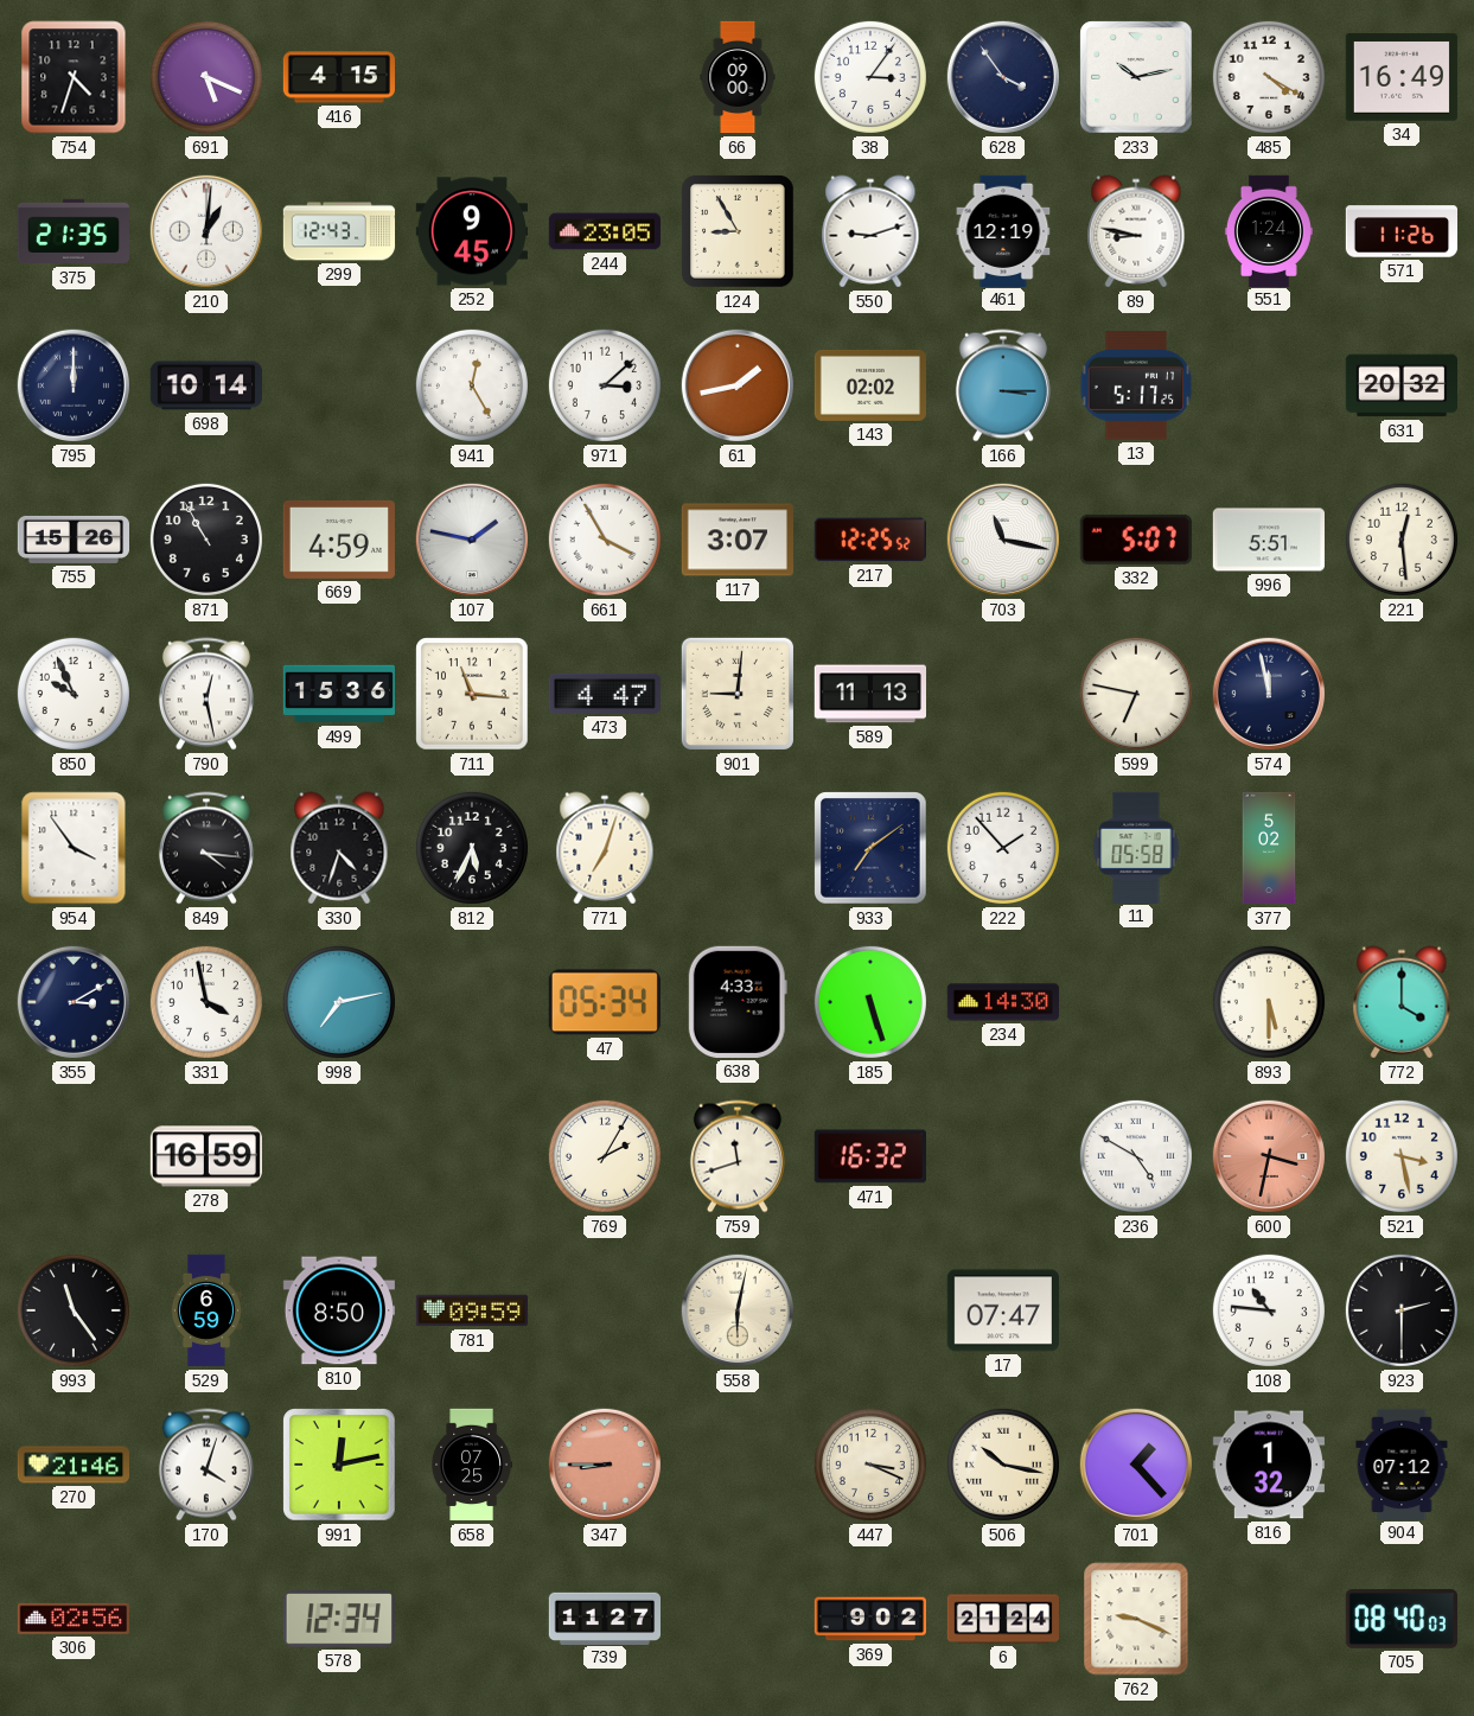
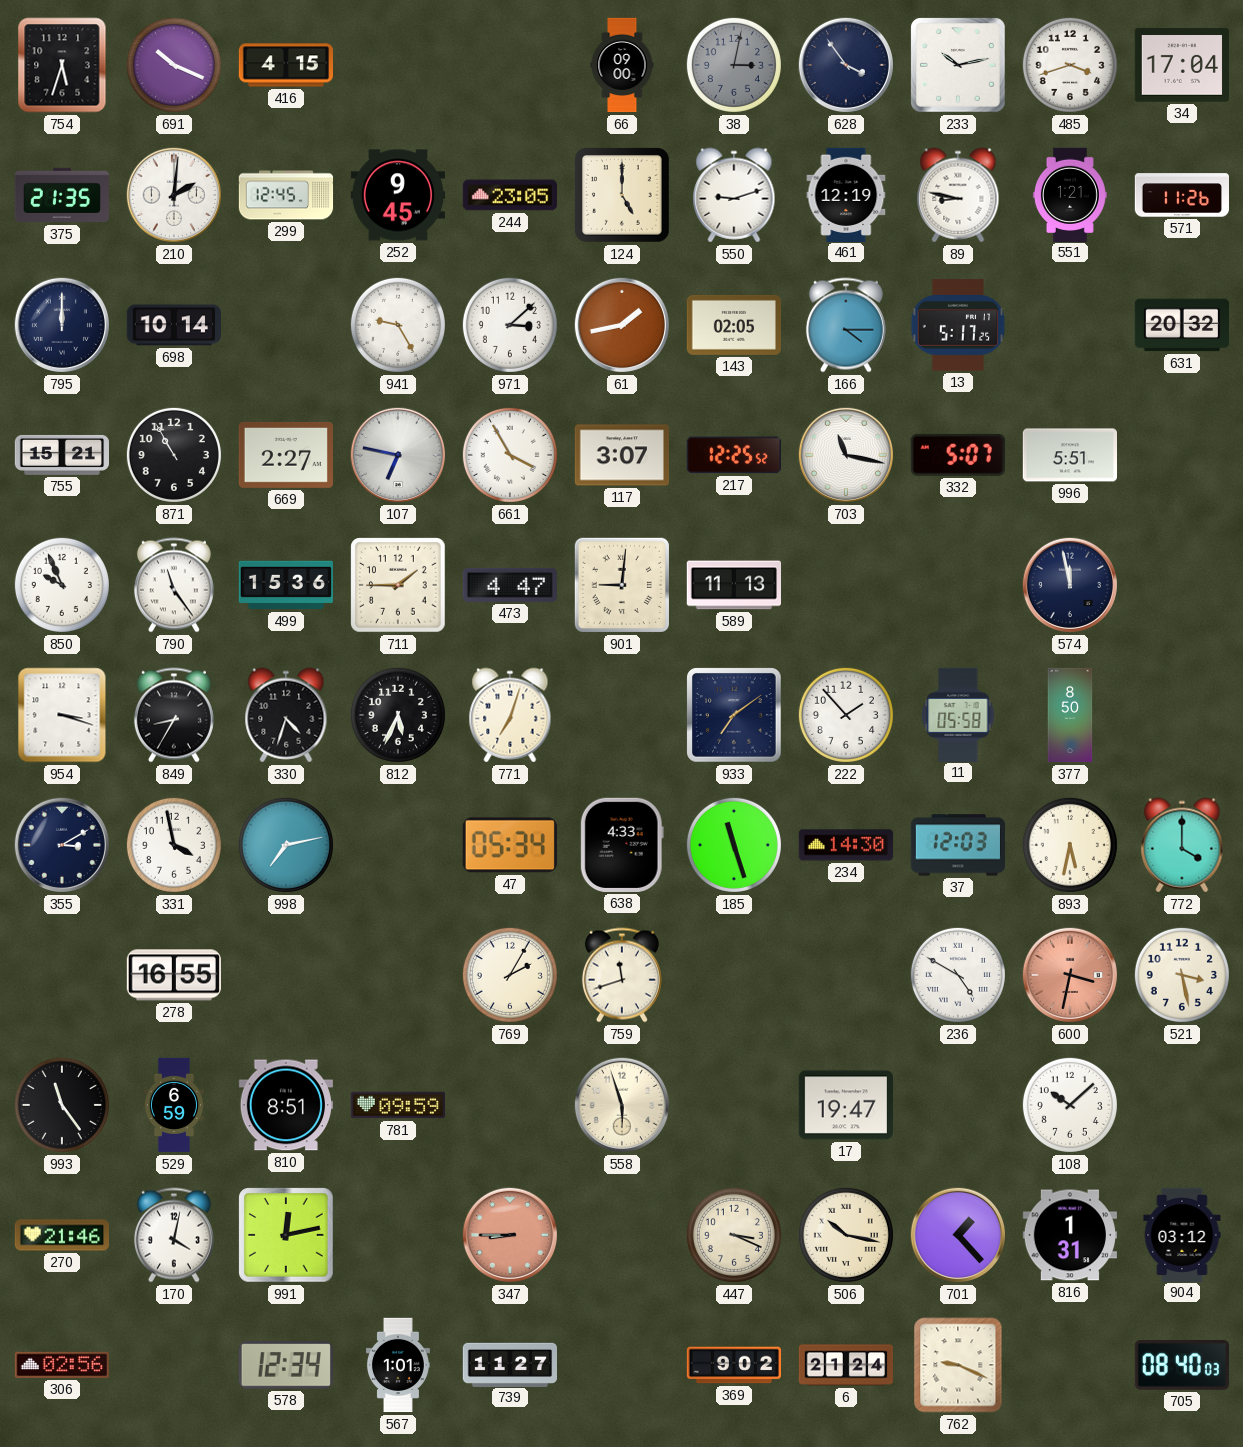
754: 4:33 -> 5:33 (62, 65)
691: 5:19 -> 10:19 (174, 65)
38: 3:06 -> 3:02 (734, 65)
38 dial: white -> grey (734, 65)
485: 4:20 -> 3:42 (1070, 65)
34: 16:49 -> 17:04 (1182, 65)
210: 1:01 -> 2:01 (174, 195)
299: 12:43 -> 12:45 (286, 195)
124: 8:55 -> 5:00 (623, 196)
551: 1:24 -> 1:21 (1070, 194)
941: 12:25 -> 9:25 (398, 325)
143: 02:02 -> 02:05 (733, 325)
166: 3:15 -> 4:15 (846, 325)
755: 15:26 -> 15:21 (61, 455)
669: 4:59 -> 2:27 (286, 455)
107: 1:47 -> 6:47 (398, 455)
221: 12:29 -> none (1402, 540)
790: 12:28 -> 11:24 (174, 585)
711: 11:16 -> 1:45 (398, 585)
599: 6:47 -> none (1136, 694)
954: 3:54 -> 3:18 (62, 715)
849: 4:16 -> 8:35 (174, 715)
377: 5:02 -> 8:50 (1070, 715)
185: 5:27 -> 11:27 (734, 845)
37: none -> 12:03 (957, 845)
893: 5:30 -> 5:32 (1070, 845)
278: 16:59 -> 16:55 (174, 975)
471: 16:32 -> none (869, 1156)
810: 8:50 -> 8:51 (285, 1105)
558: 6:02 -> 5:57 (622, 1105)
17: 07:47 -> 19:47 (846, 1105)
108: 10:46 -> 10:08 (1070, 1105)
923: 2:30 -> none (1402, 1310)
170: 4:03 -> 4:02 (174, 1235)
658: 07:25 -> none (471, 1465)
816: 1:32 -> 1:31 (1069, 1235)
904: 07:12 -> 03:12 (1182, 1234)
567: none -> 1:01 (398, 1365)
